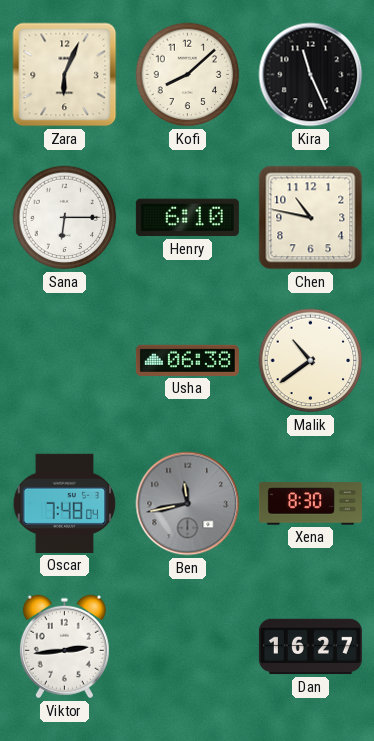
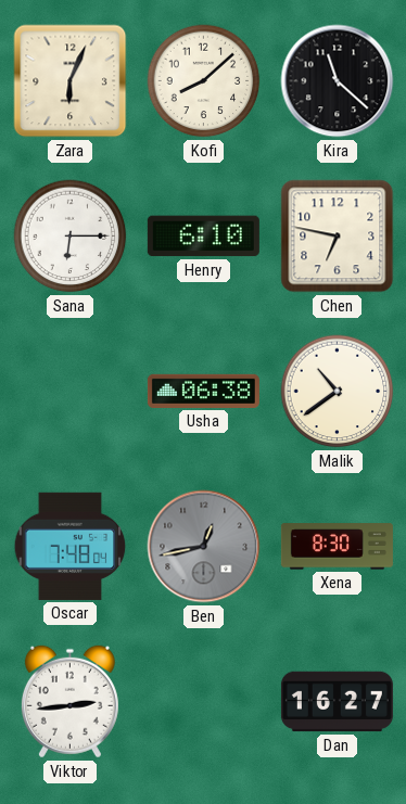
Kira: 11:26 -> 11:22 (338, 81)
Chen: 10:47 -> 6:47 (338, 237)
Ben: 11:43 -> 12:43 (204, 547)
